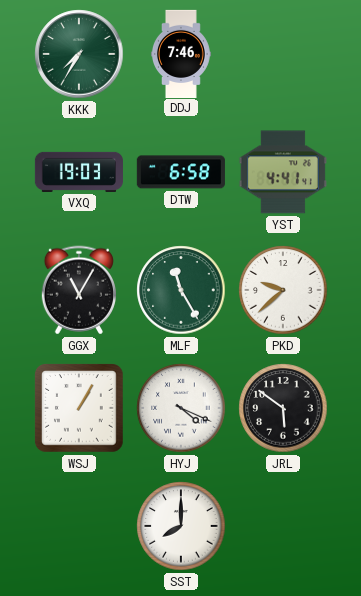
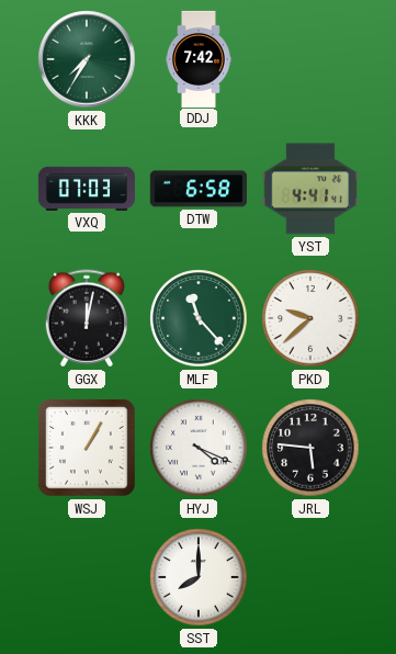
DDJ: 7:46 -> 7:42 (199, 58)
VXQ: 19:03 -> 07:03 (87, 189)
GGX: 11:05 -> 12:02 (87, 318)
MLF: 11:25 -> 11:23 (199, 318)
JRL: 5:51 -> 5:46 (310, 448)
